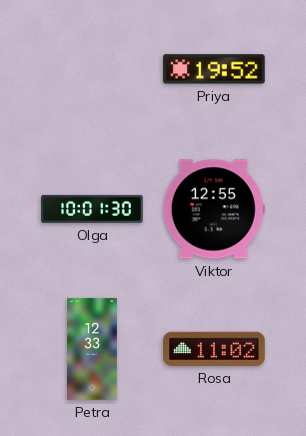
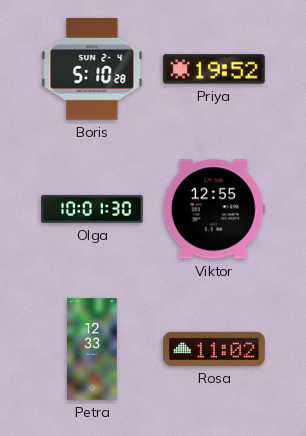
Boris: none -> 5:10 (92, 70)
